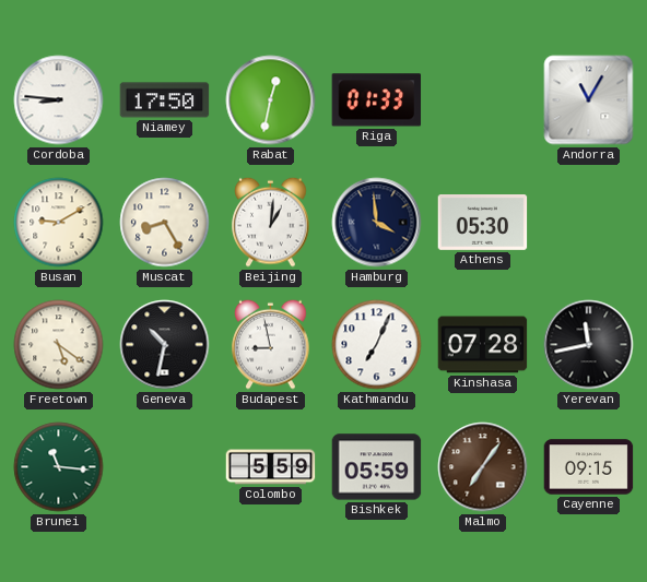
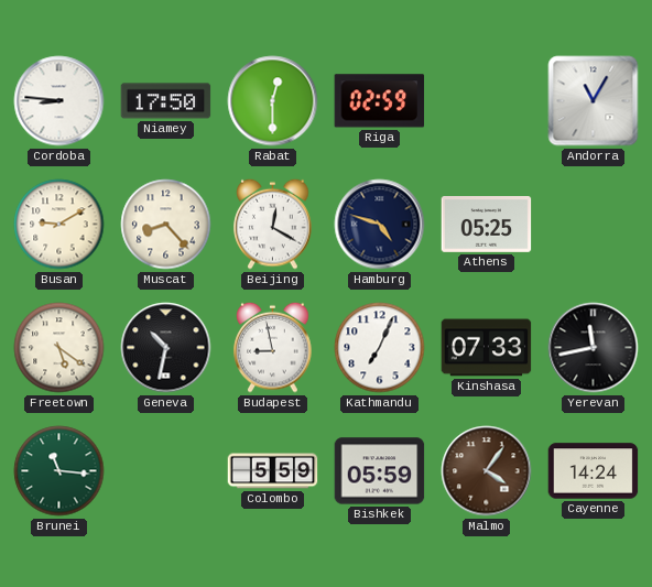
Rabat: 12:32 -> 12:30 (273, 101)
Riga: 01:33 -> 02:59 (380, 101)
Muscat: 8:25 -> 8:23 (166, 225)
Beijing: 1:01 -> 12:20 (273, 224)
Hamburg: 3:59 -> 4:48 (380, 225)
Athens: 05:30 -> 05:25 (487, 225)
Kinshasa: 07:28 -> 07:33 (487, 348)
Malmo: 7:06 -> 4:06 (487, 471)
Cayenne: 09:15 -> 14:24 (594, 471)
